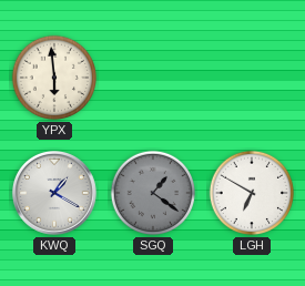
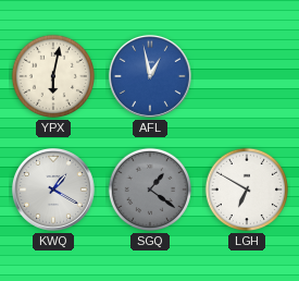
YPX: 5:59 -> 6:02 (53, 76)
AFL: none -> 12:58 (150, 76)
